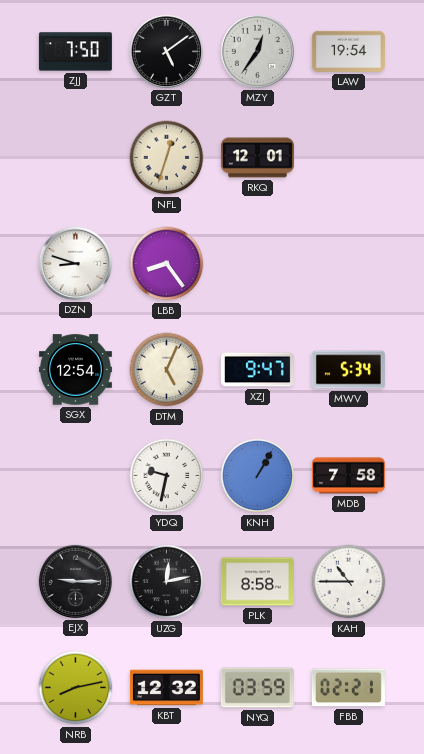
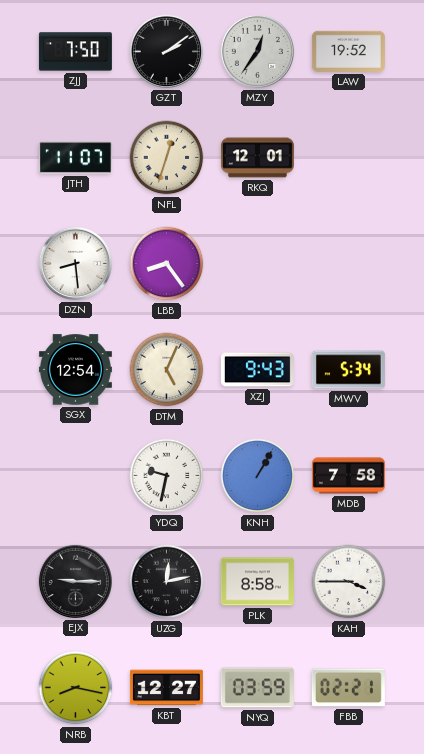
GZT: 5:09 -> 2:09 (166, 51)
LAW: 19:54 -> 19:52 (348, 51)
JTH: none -> 11:07 (75, 158)
DZN: 8:48 -> 8:29 (75, 263)
XZJ: 9:47 -> 9:43 (257, 370)
KAH: 10:45 -> 3:45 (349, 582)
NRB: 8:13 -> 8:17 (76, 688)
KBT: 12:32 -> 12:27 (166, 688)
